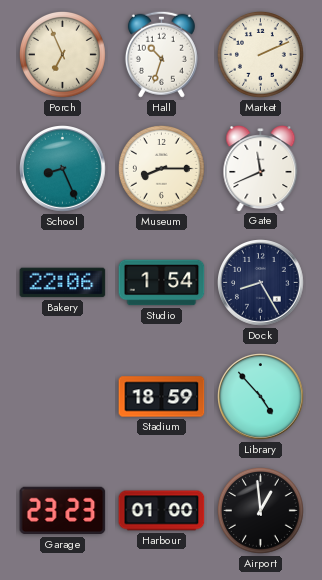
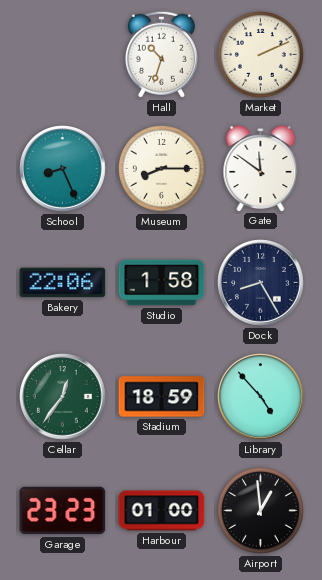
Porch: 6:56 -> none (62, 54)
Gate: 11:41 -> 11:51 (261, 169)
Studio: 1:54 -> 1:58 (162, 283)
Cellar: none -> 12:36 (63, 397)
